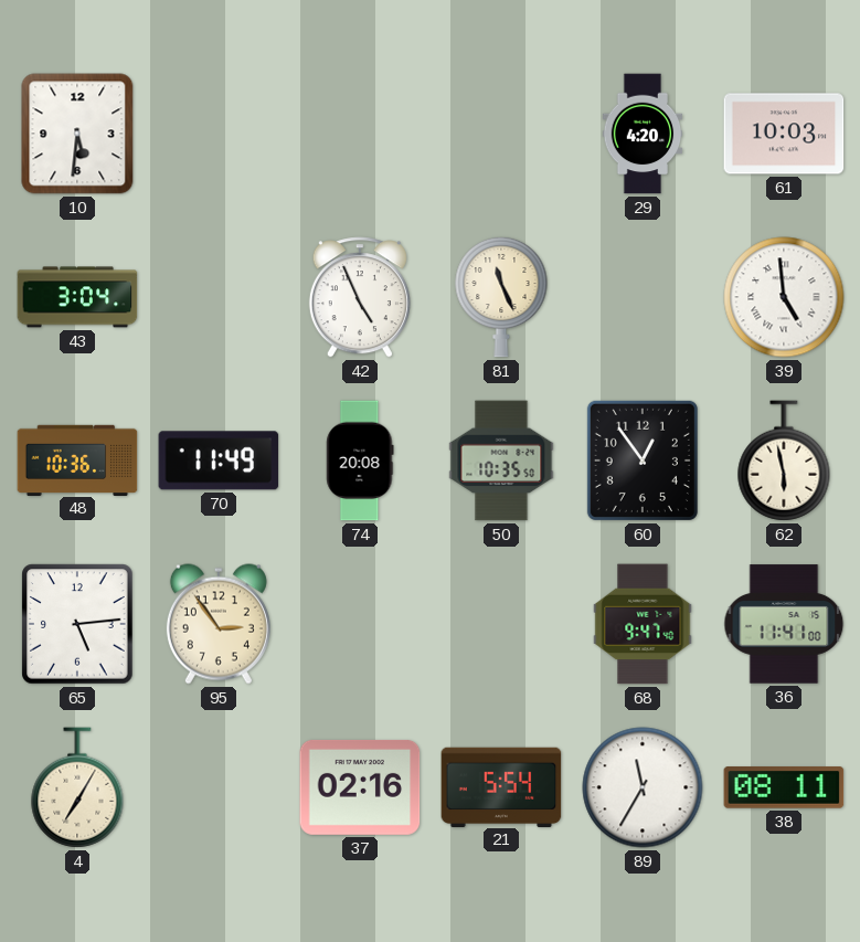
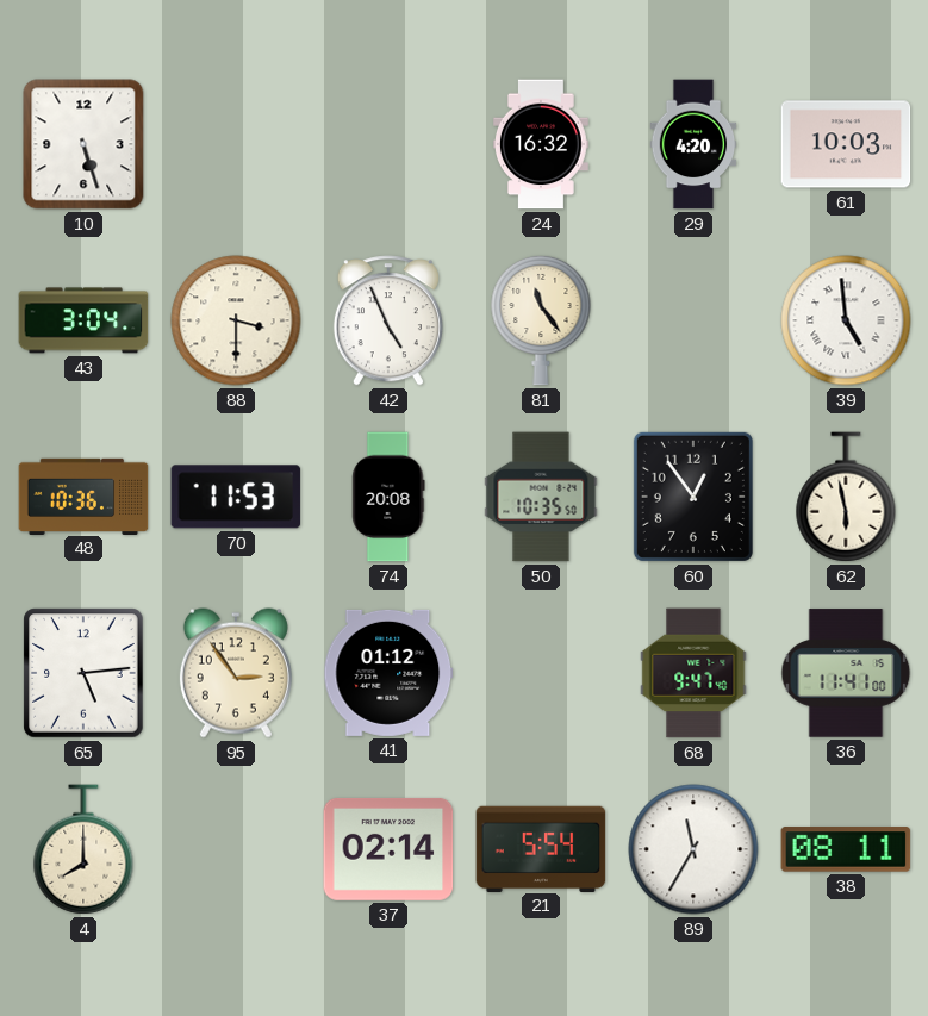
10: 5:31 -> 5:27 (83, 144)
24: none -> 16:32 (542, 144)
88: none -> 3:30 (236, 320)
81: 11:26 -> 11:24 (541, 320)
70: 11:49 -> 11:53 (236, 497)
41: none -> 01:12 (388, 673)
4: 7:05 -> 8:00 (83, 849)
37: 02:16 -> 02:14 (388, 849)
